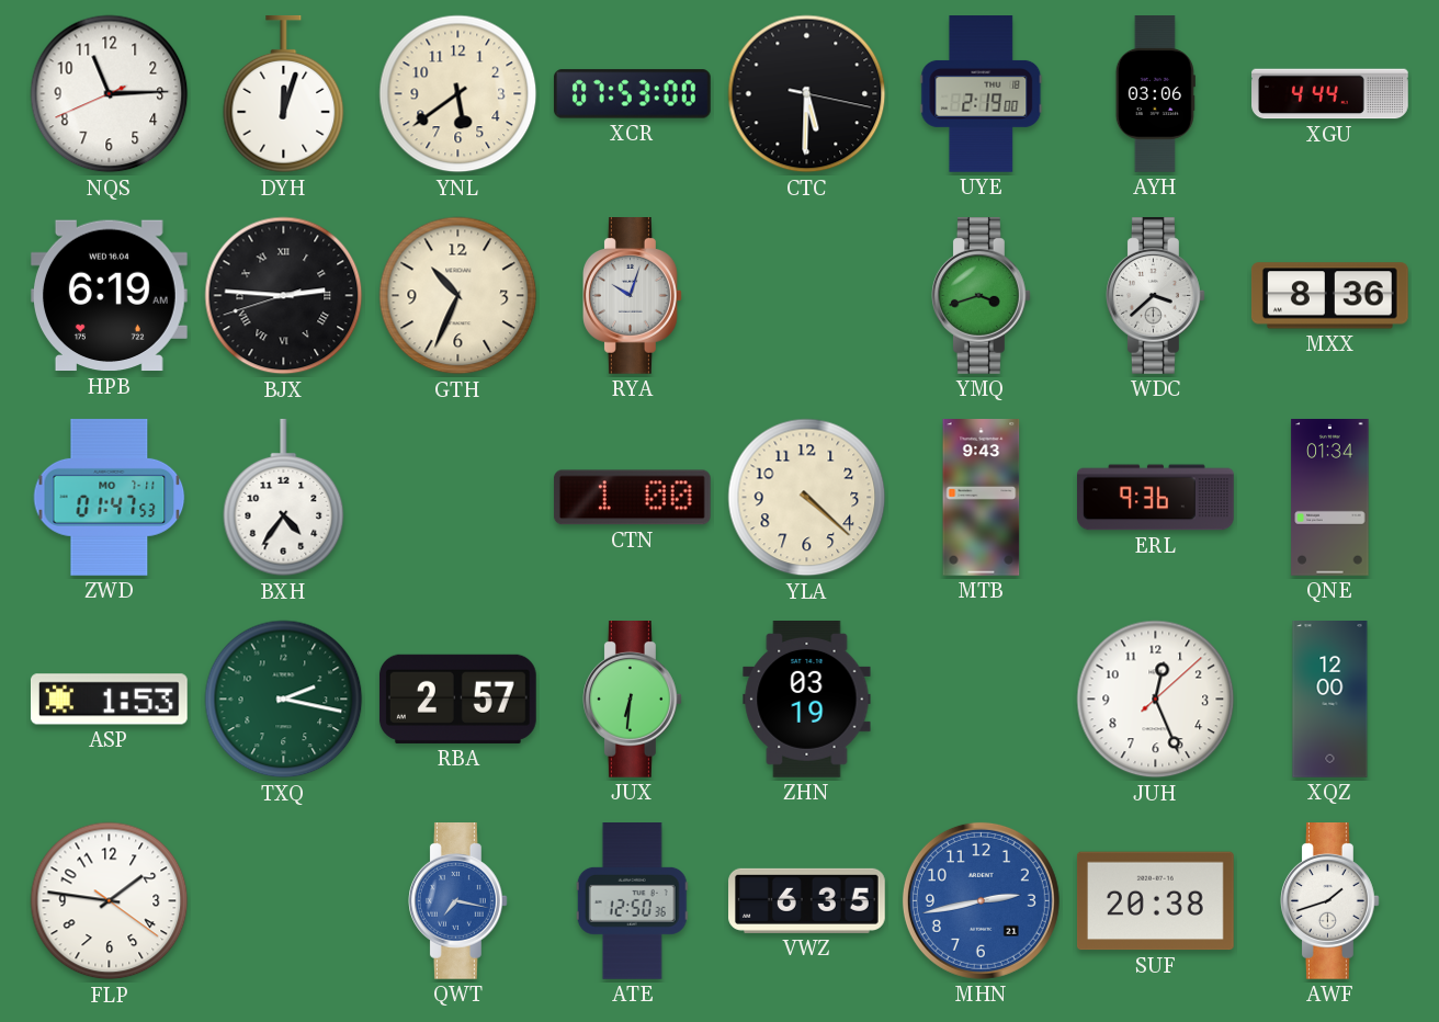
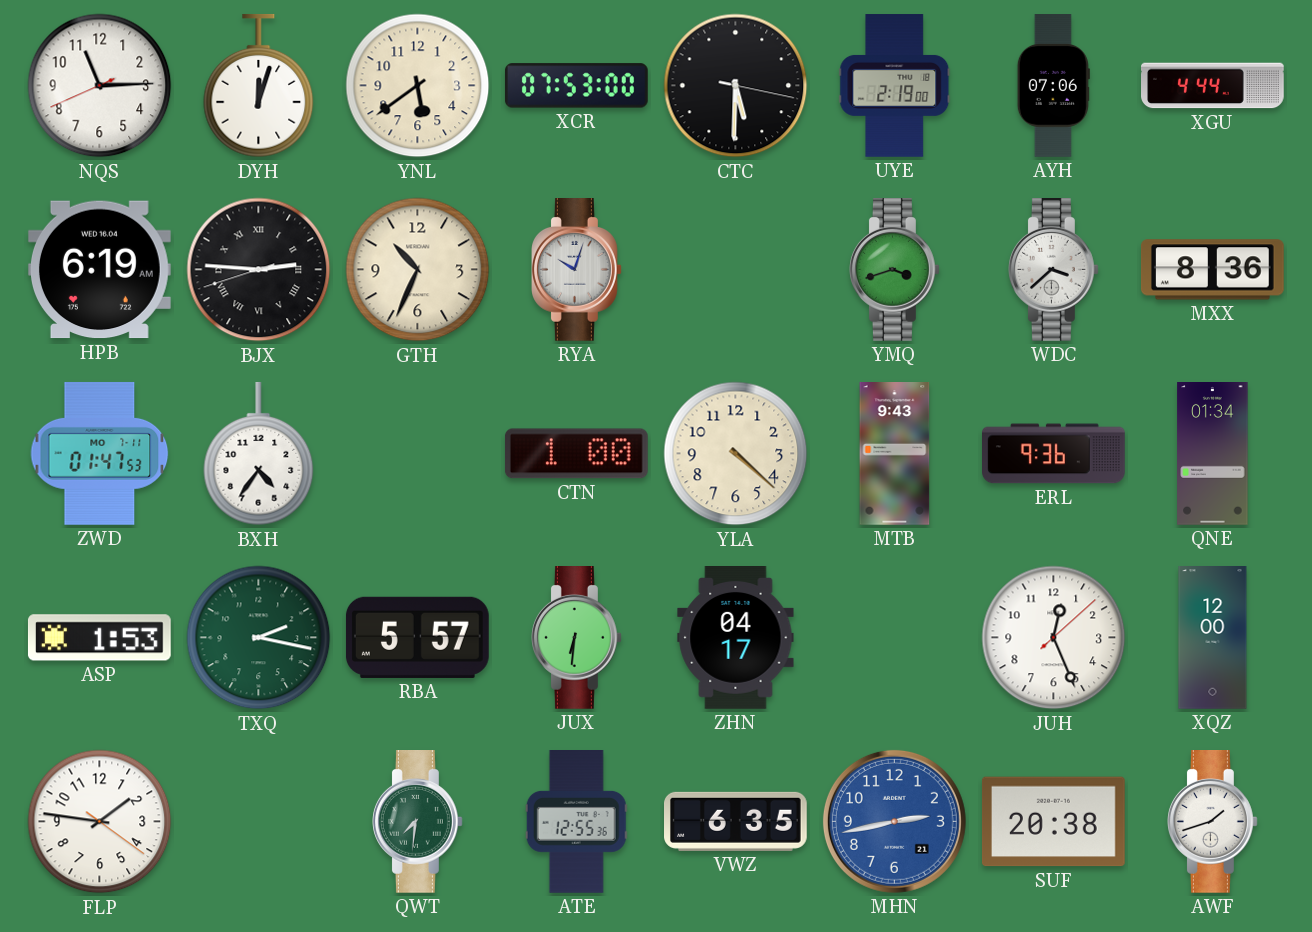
AYH: 03:06 -> 07:06 (1053, 86)
RBA: 2:57 -> 5:57 (417, 637)
ZHN: 03:19 -> 04:17 (736, 638)
QWT: 7:17 -> 7:31 (418, 822)
QWT dial: blue -> green (418, 822)
ATE: 12:50 -> 12:55 (576, 822)
